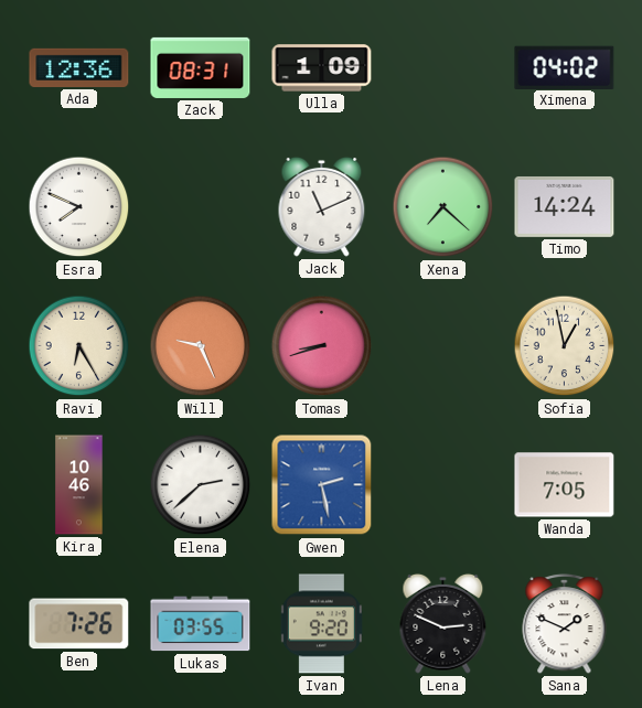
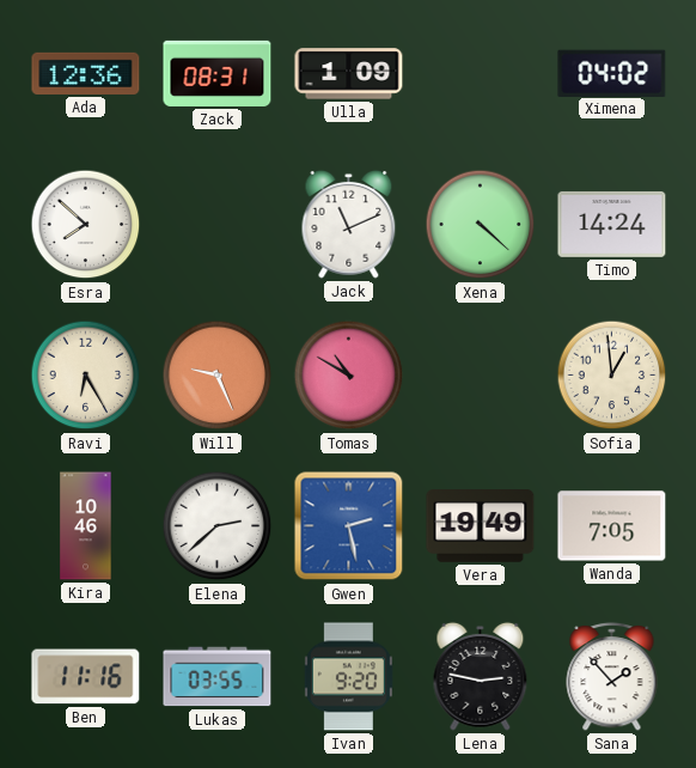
Esra: 7:49 -> 7:52 (86, 225)
Xena: 7:22 -> 4:22 (481, 225)
Tomas: 8:42 -> 10:50 (349, 376)
Sofia: 12:58 -> 12:59 (612, 376)
Vera: none -> 19:49 (481, 526)
Ben: 7:26 -> 11:16 (86, 677)
Lena: 2:49 -> 2:47 (481, 676)
Sana: 1:49 -> 1:53 (612, 676)
